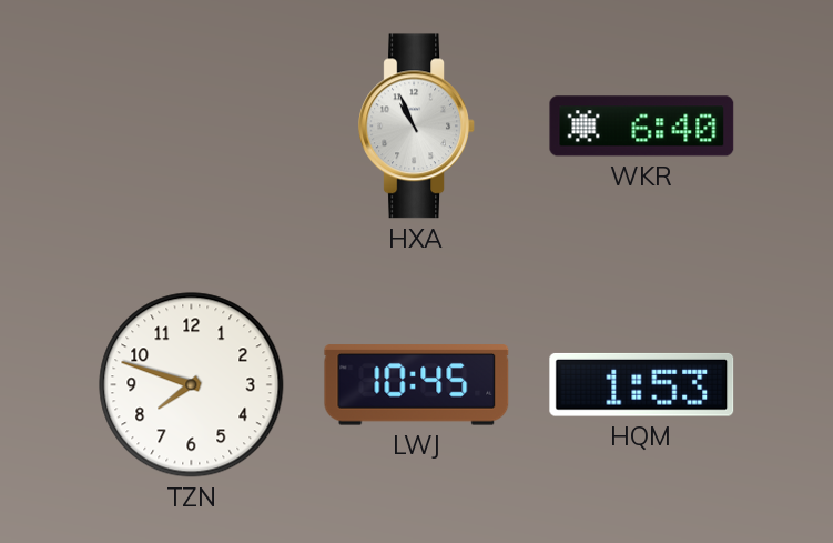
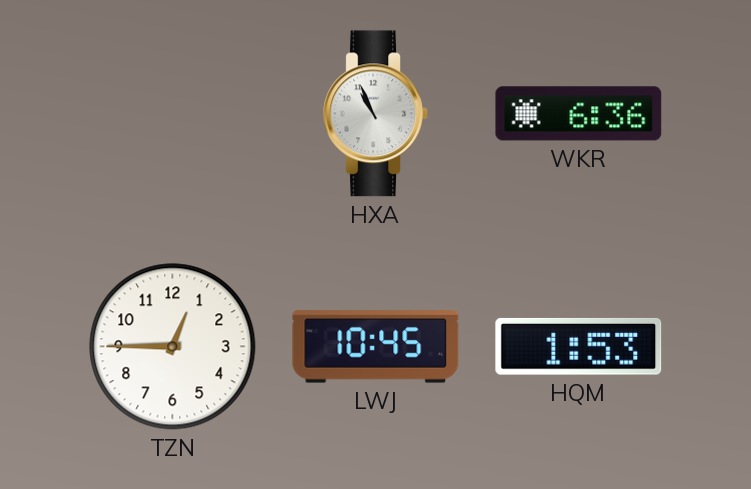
WKR: 6:40 -> 6:36 (579, 114)
TZN: 7:48 -> 12:45 (173, 347)
